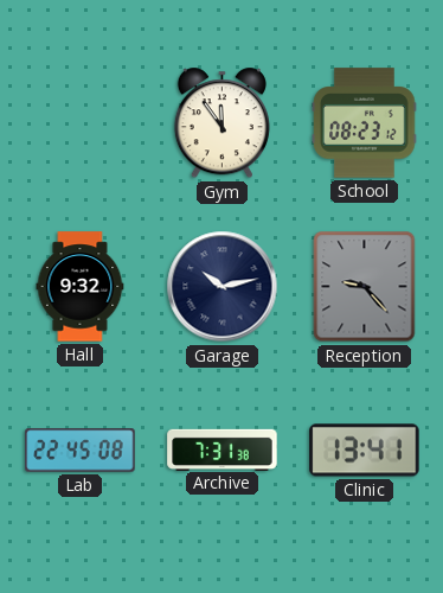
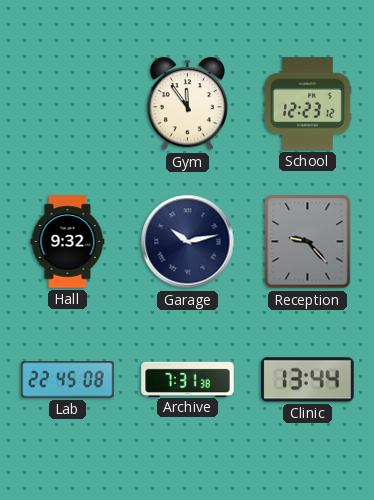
School: 08:23 -> 12:23 (308, 104)
Clinic: 13:41 -> 13:44 (308, 380)
